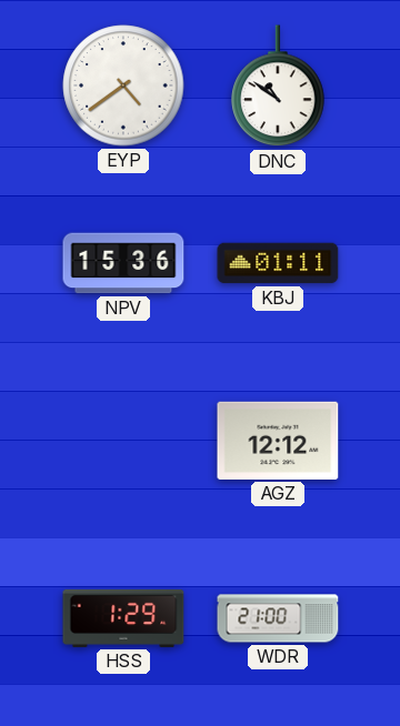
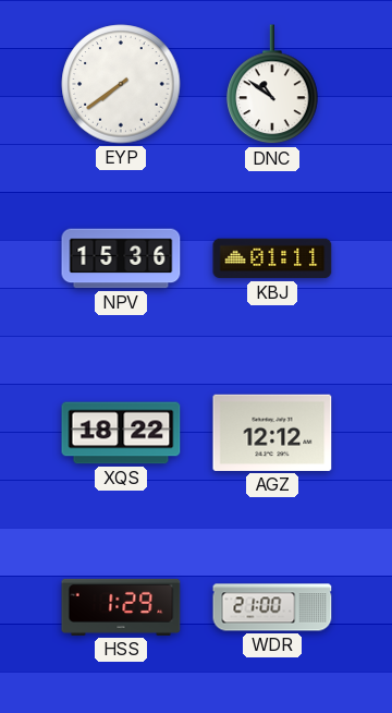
EYP: 4:39 -> 7:39 (121, 84)
XQS: none -> 18:22 (121, 433)
